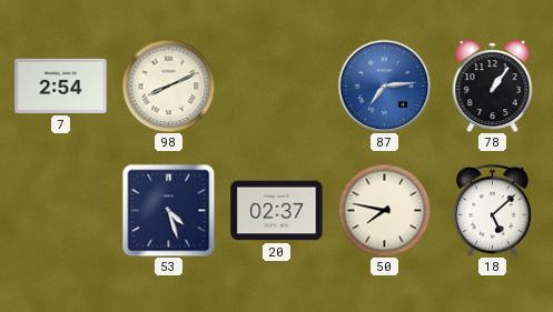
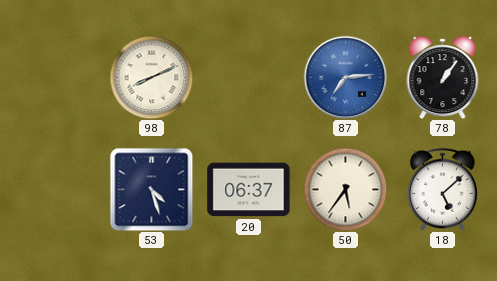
7: 2:54 -> none (61, 85)
20: 02:37 -> 06:37 (249, 190)
50: 7:47 -> 5:36 (345, 189)
